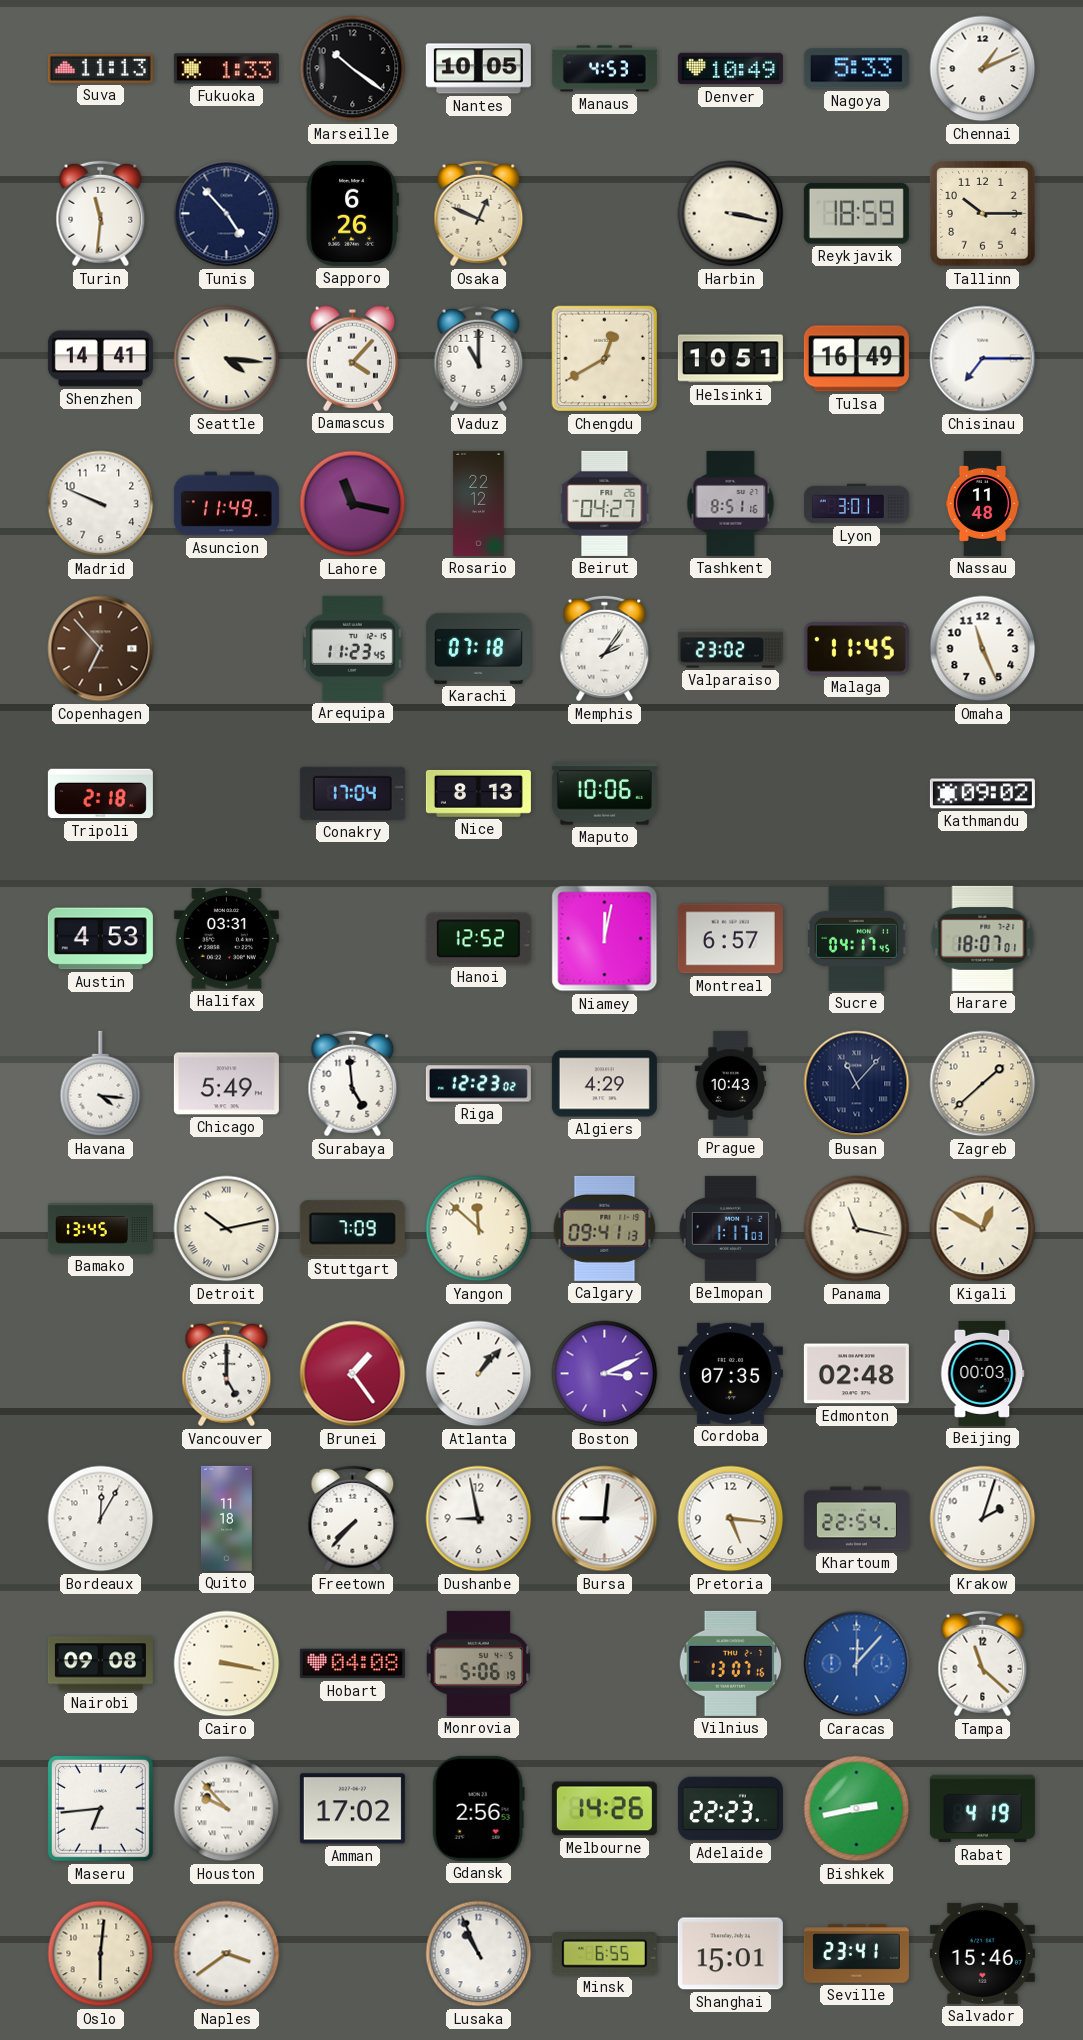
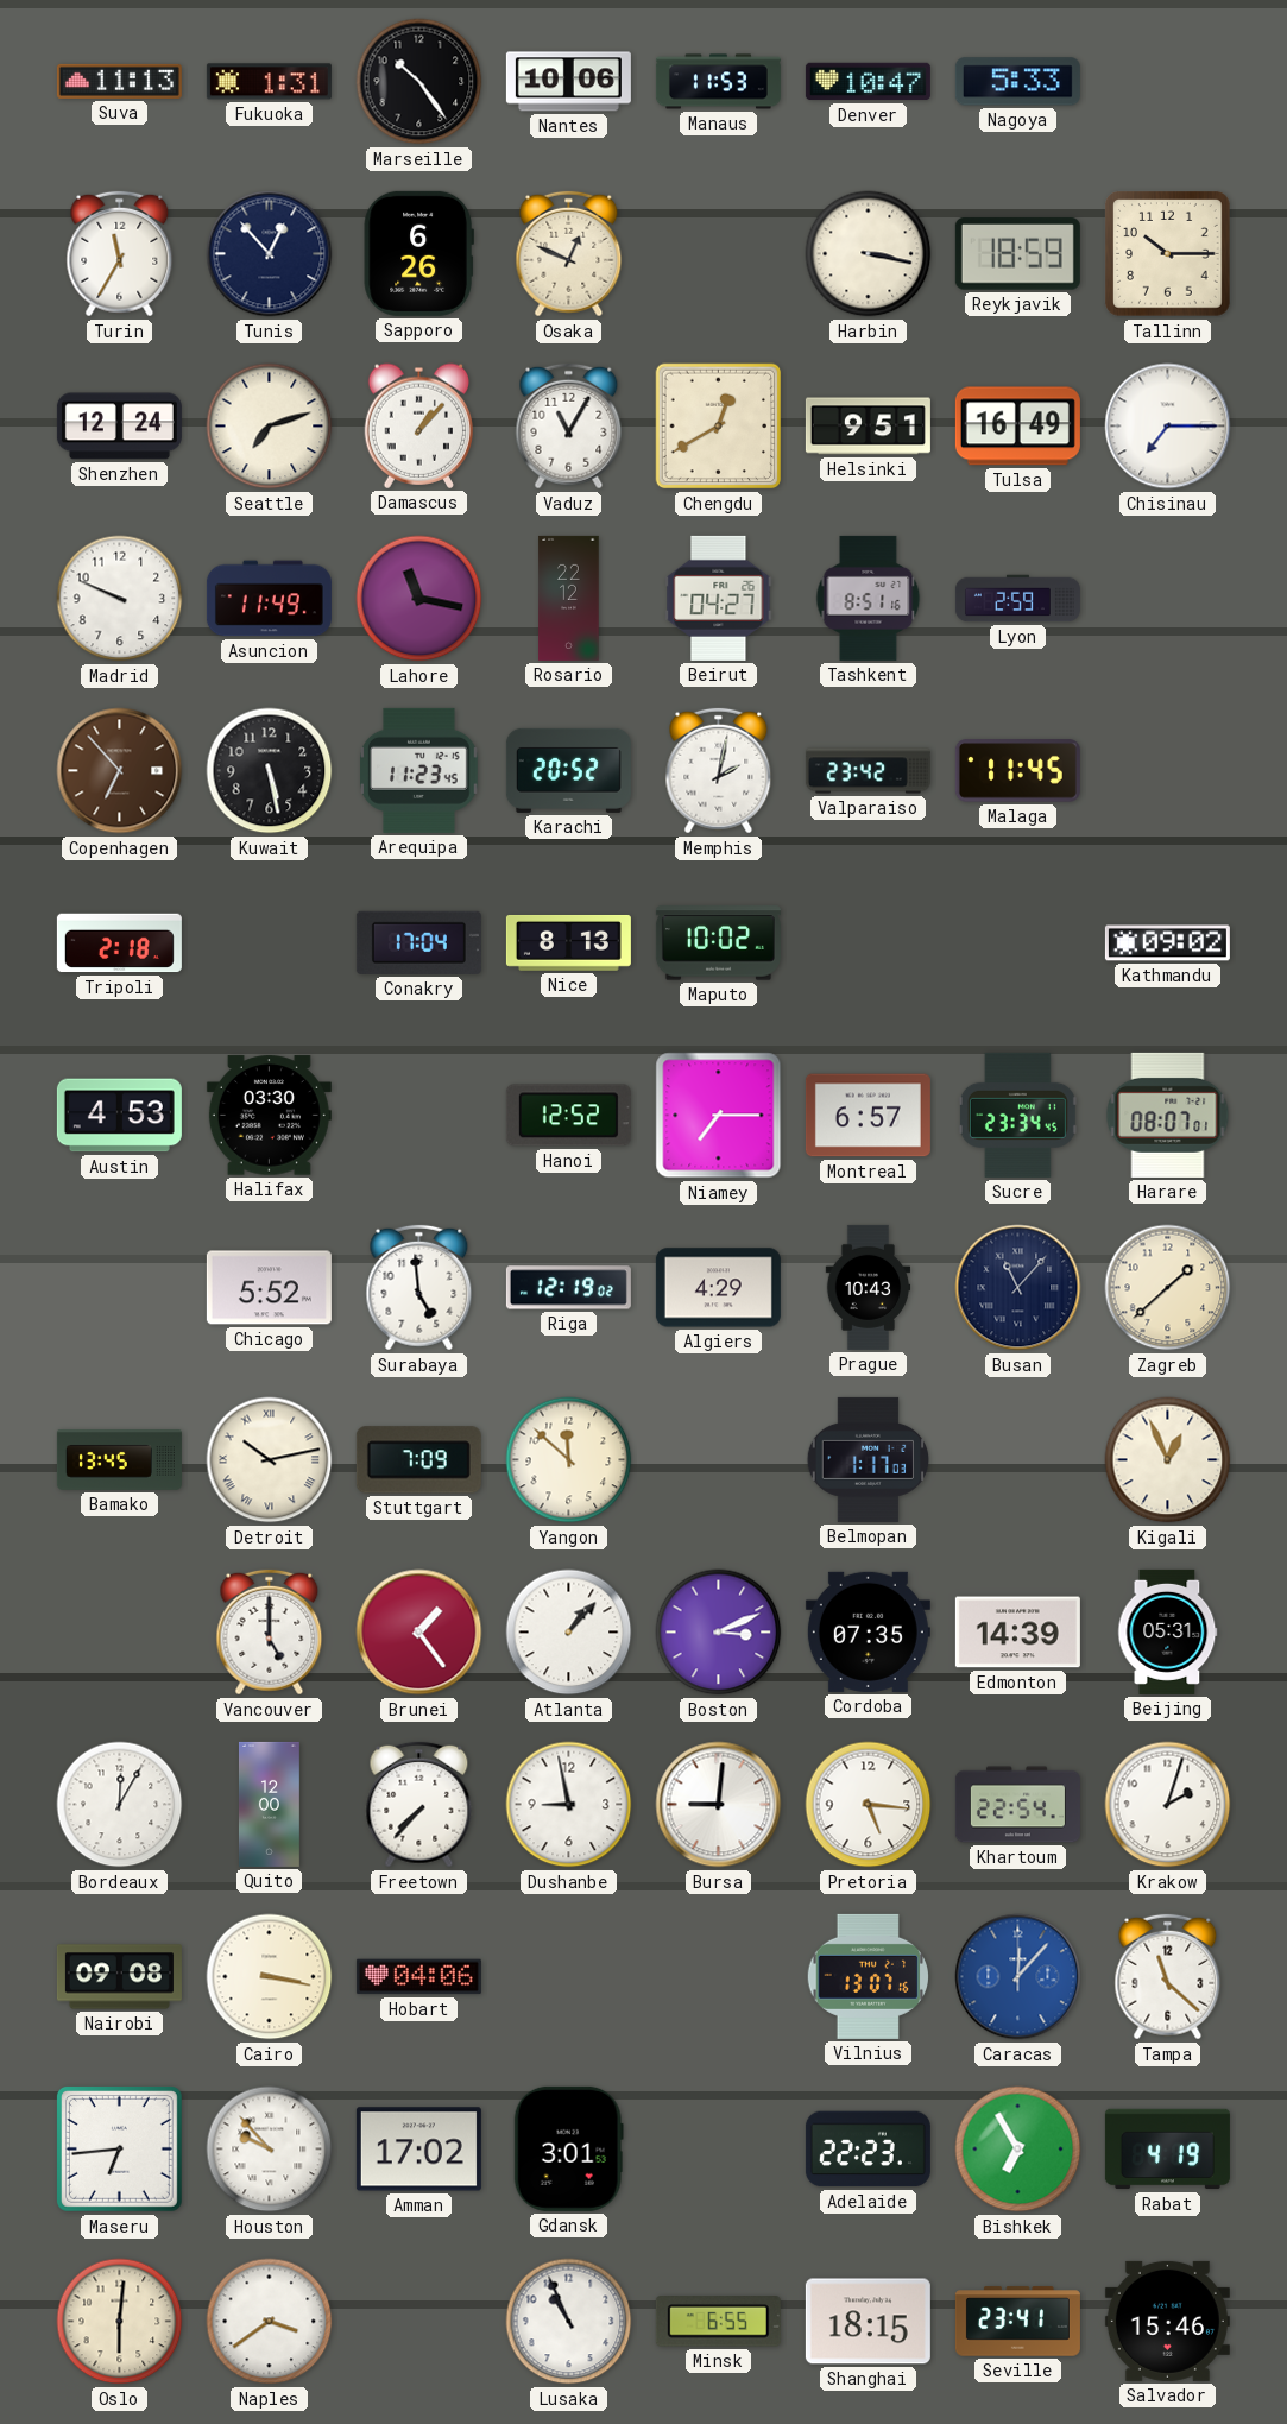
Fukuoka: 1:33 -> 1:31 (269, 82)
Marseille: 10:21 -> 10:24 (419, 82)
Nantes: 10:05 -> 10:06 (568, 82)
Manaus: 4:53 -> 11:53 (718, 82)
Denver: 10:49 -> 10:47 (868, 82)
Chennai: 1:11 -> none (983, 69)
Turin: 11:31 -> 11:35 (120, 254)
Tunis: 4:53 -> 12:53 (270, 254)
Shenzhen: 14:41 -> 12:24 (119, 427)
Seattle: 4:16 -> 7:12 (270, 427)
Damascus: 4:07 -> 1:07 (419, 425)
Vaduz: 11:00 -> 11:05 (569, 427)
Helsinki: 10:51 -> 9:51 (868, 427)
Lyon: 3:01 -> 2:59 (1017, 599)
Nassau: 11:48 -> none (983, 503)
Kuwait: none -> 5:28 (270, 771)
Karachi: 07:18 -> 20:52 (568, 770)
Memphis: 2:06 -> 2:02 (719, 771)
Valparaiso: 23:02 -> 23:42 (868, 771)
Omaha: 11:26 -> none (983, 649)
Maputo: 10:06 -> 10:02 (718, 943)
Halifax: 03:31 -> 03:30 (269, 1116)
Niamey: 12:02 -> 7:15 (719, 1116)
Sucre: 04:17 -> 23:34 (1017, 1115)
Harare: 18:07 -> 08:07 (1168, 1115)
Havana: 4:16 -> none (101, 1084)
Chicago: 5:49 -> 5:52 (269, 1288)
Riga: 12:23 -> 12:19 (568, 1288)
Calgary: 09:41 -> none (605, 1228)
Panama: 11:17 -> none (857, 1229)
Kigali: 12:50 -> 12:56 (1168, 1460)
Edmonton: 02:48 -> 14:39 (1017, 1633)
Beijing: 00:03 -> 05:31 (1168, 1631)
Quito: 11:18 -> 12:00 (269, 1804)
Hobart: 04:08 -> 04:06 (418, 1977)
Monrovia: 5:06 -> none (479, 1663)
Gdansk: 2:56 -> 3:01 (568, 2148)
Melbourne: 14:26 -> none (604, 1809)
Bishkek: 2:43 -> 6:55 (1018, 2150)
Shanghai: 15:01 -> 18:15 (868, 2322)
